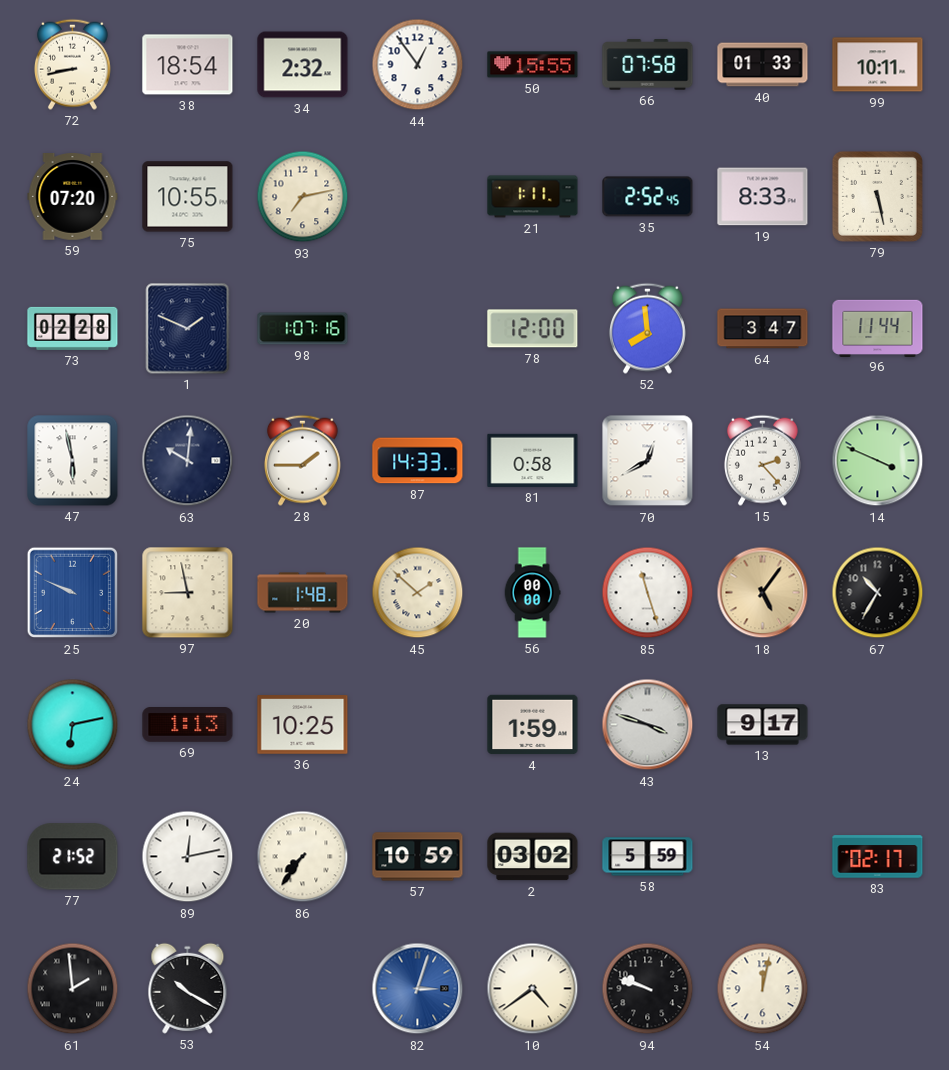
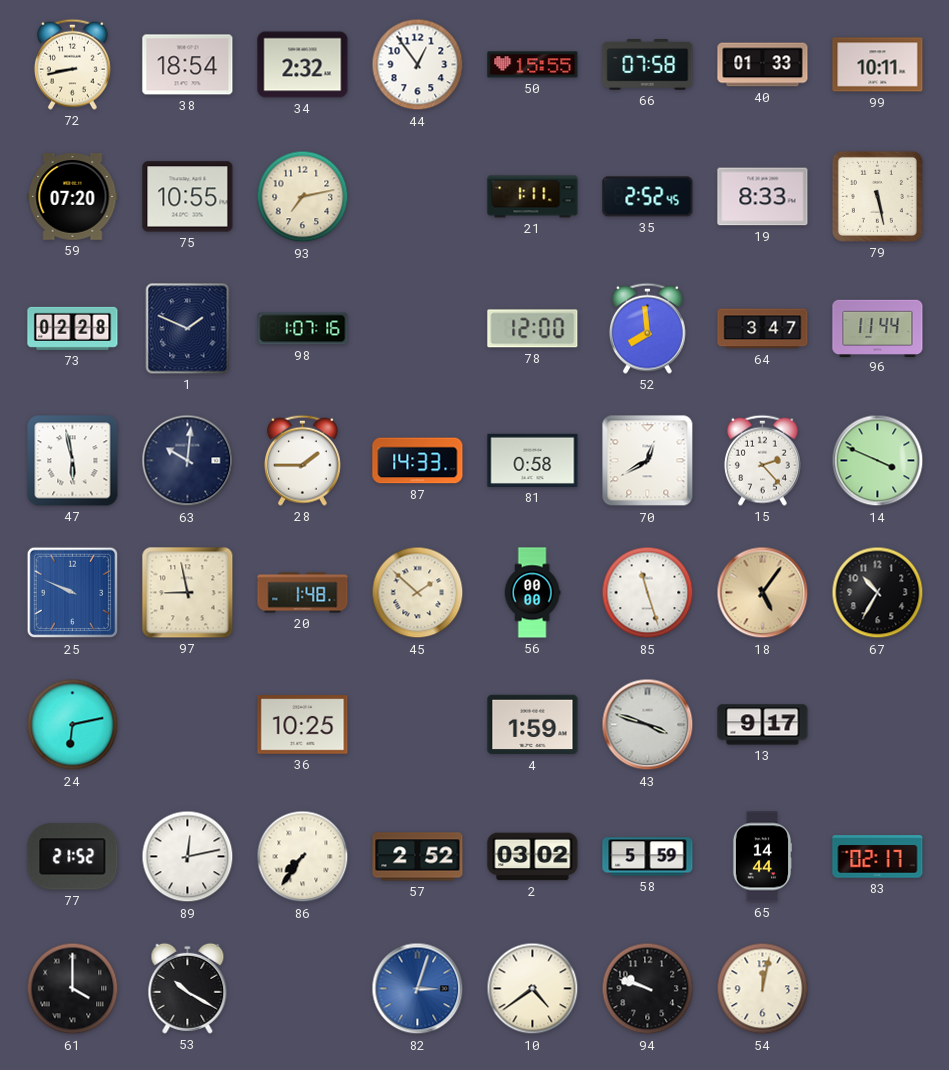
69: 1:13 -> none (188, 725)
57: 10:59 -> 2:52 (418, 857)
65: none -> 14:44 (762, 857)
61: 1:59 -> 4:00 (73, 989)
